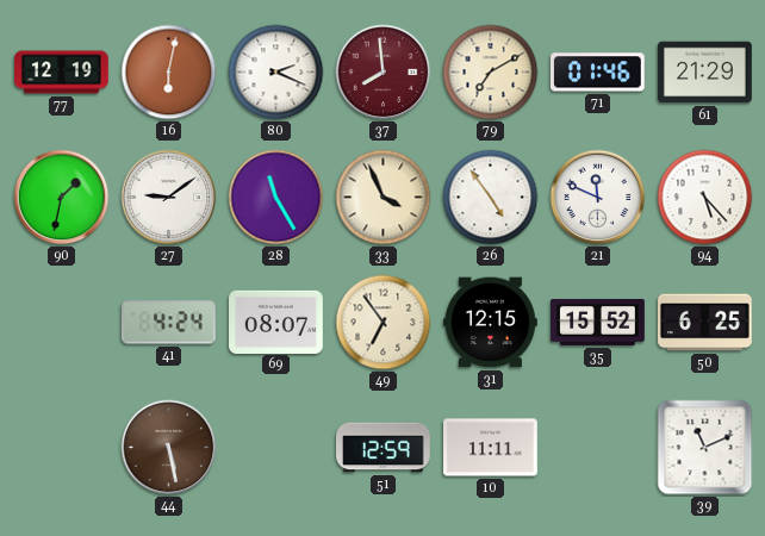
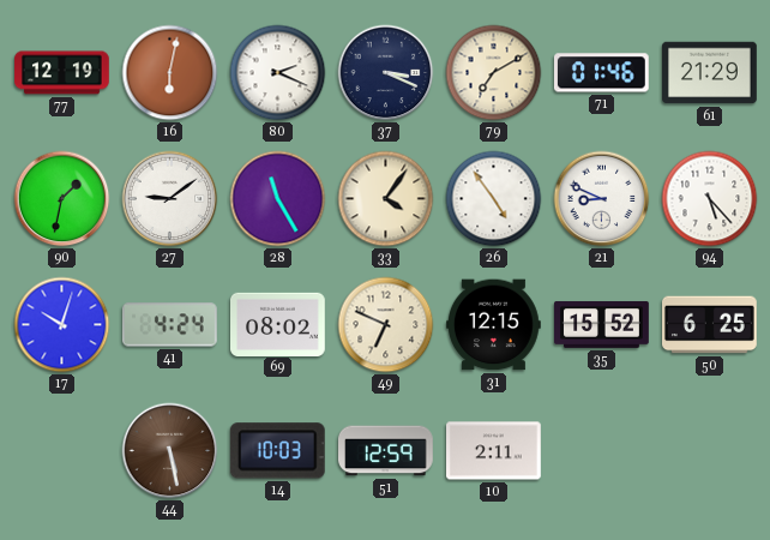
37: 7:59 -> 3:19 (386, 73)
37 dial: burgundy -> navy (386, 73)
33: 3:56 -> 4:06 (386, 199)
21: 11:49 -> 8:49 (602, 199)
17: none -> 10:03 (62, 325)
69: 08:07 -> 08:02 (278, 324)
49: 6:54 -> 6:49 (386, 325)
14: none -> 10:03 (277, 451)
10: 11:11 -> 2:11 (494, 451)
39: 11:11 -> none (705, 448)
